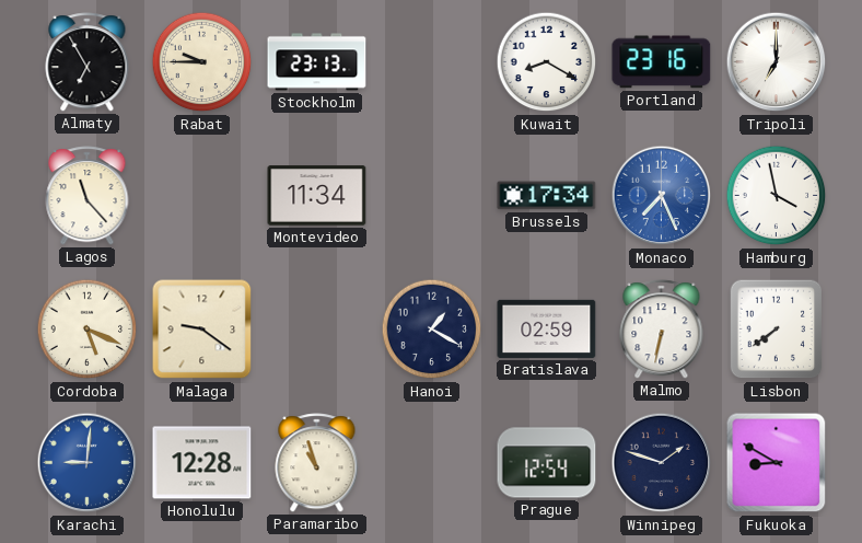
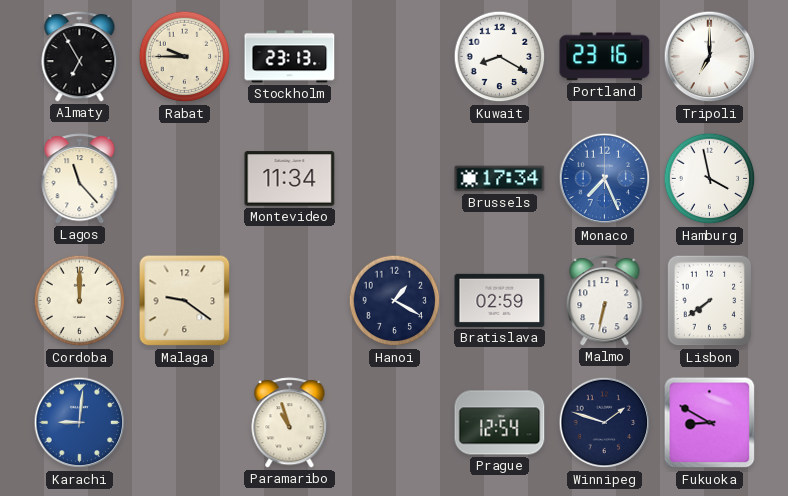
Cordoba: 5:19 -> 12:00 (80, 301)
Honolulu: 12:28 -> none (202, 463)
